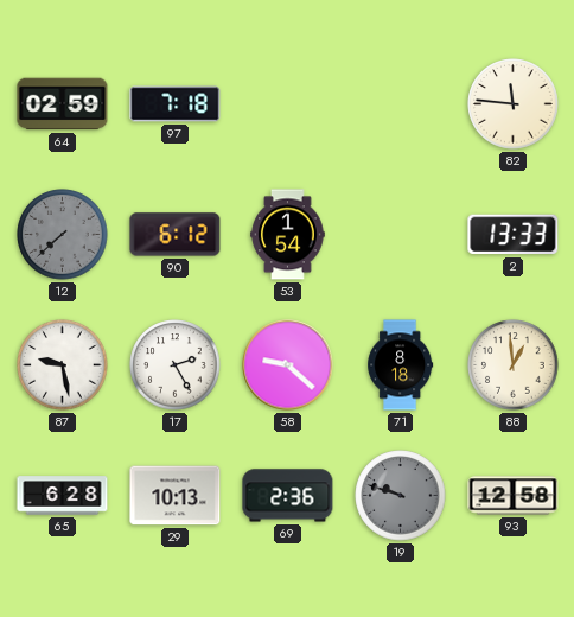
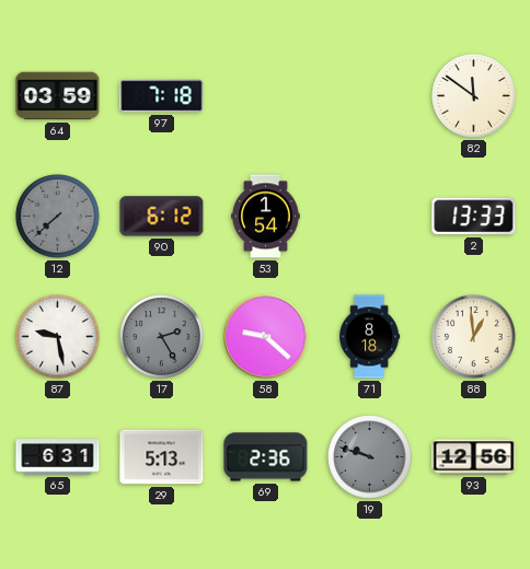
64: 02:59 -> 03:59 (58, 96)
82: 11:46 -> 11:51 (474, 96)
17 dial: white -> grey (162, 337)
65: 6:28 -> 6:31 (58, 457)
29: 10:13 -> 5:13 (162, 457)
93: 12:58 -> 12:56 (474, 457)
